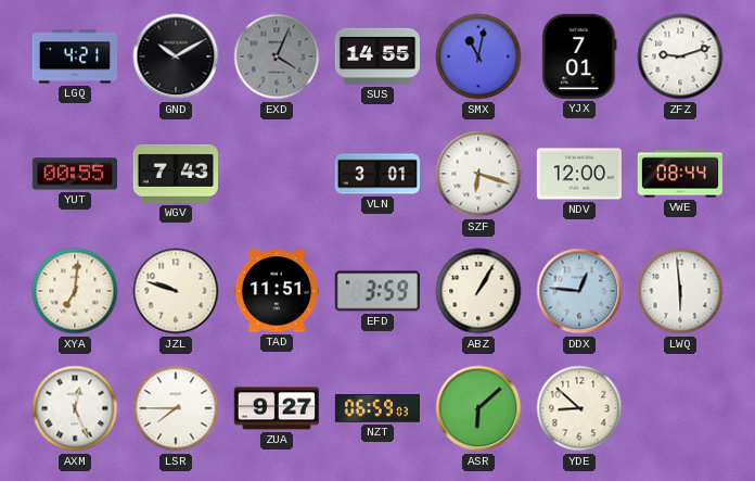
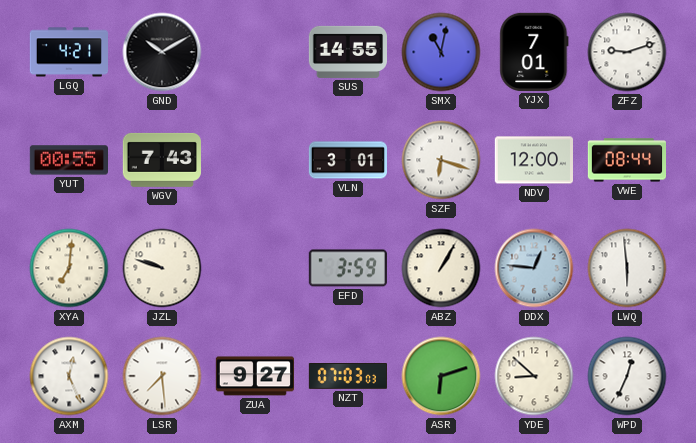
EXD: 4:04 -> none (277, 56)
TAD: 11:51 -> none (276, 291)
LSR: 7:45 -> 7:29 (162, 376)
NZT: 06:59 -> 07:03 (347, 377)
ASR: 6:08 -> 6:12 (441, 376)
WPD: none -> 12:34 (627, 376)
